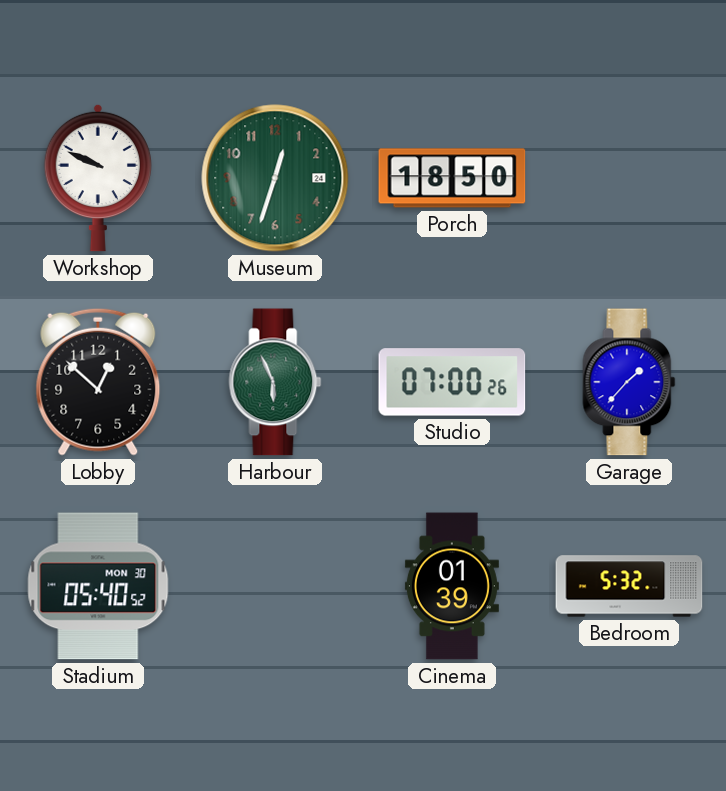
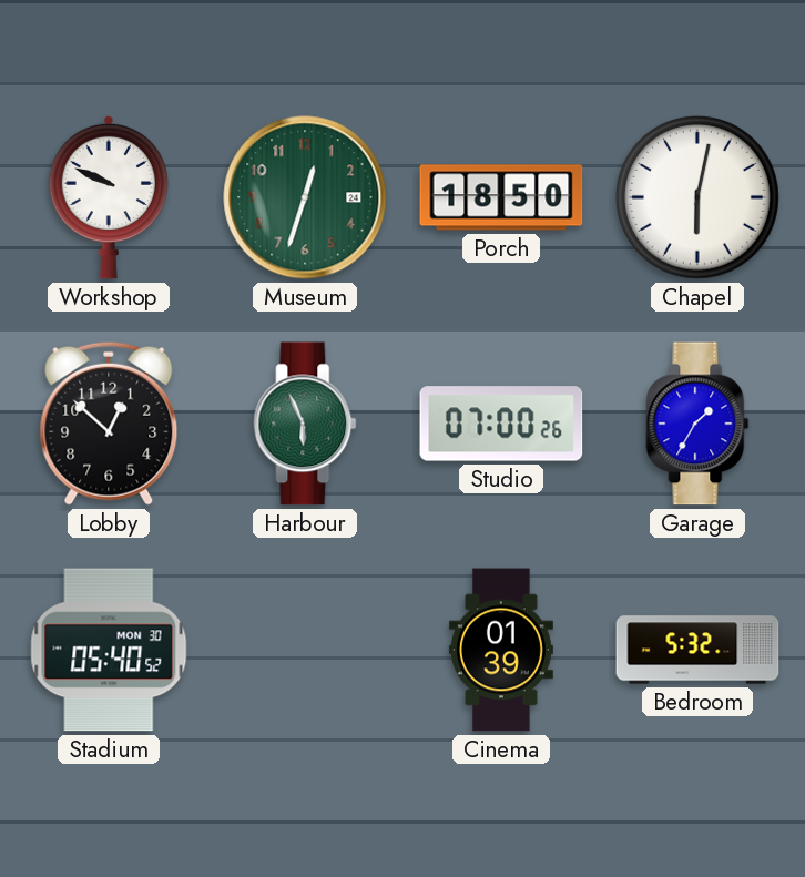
Chapel: none -> 6:02 (697, 197)
Garage: 1:37 -> 1:35 (697, 424)
